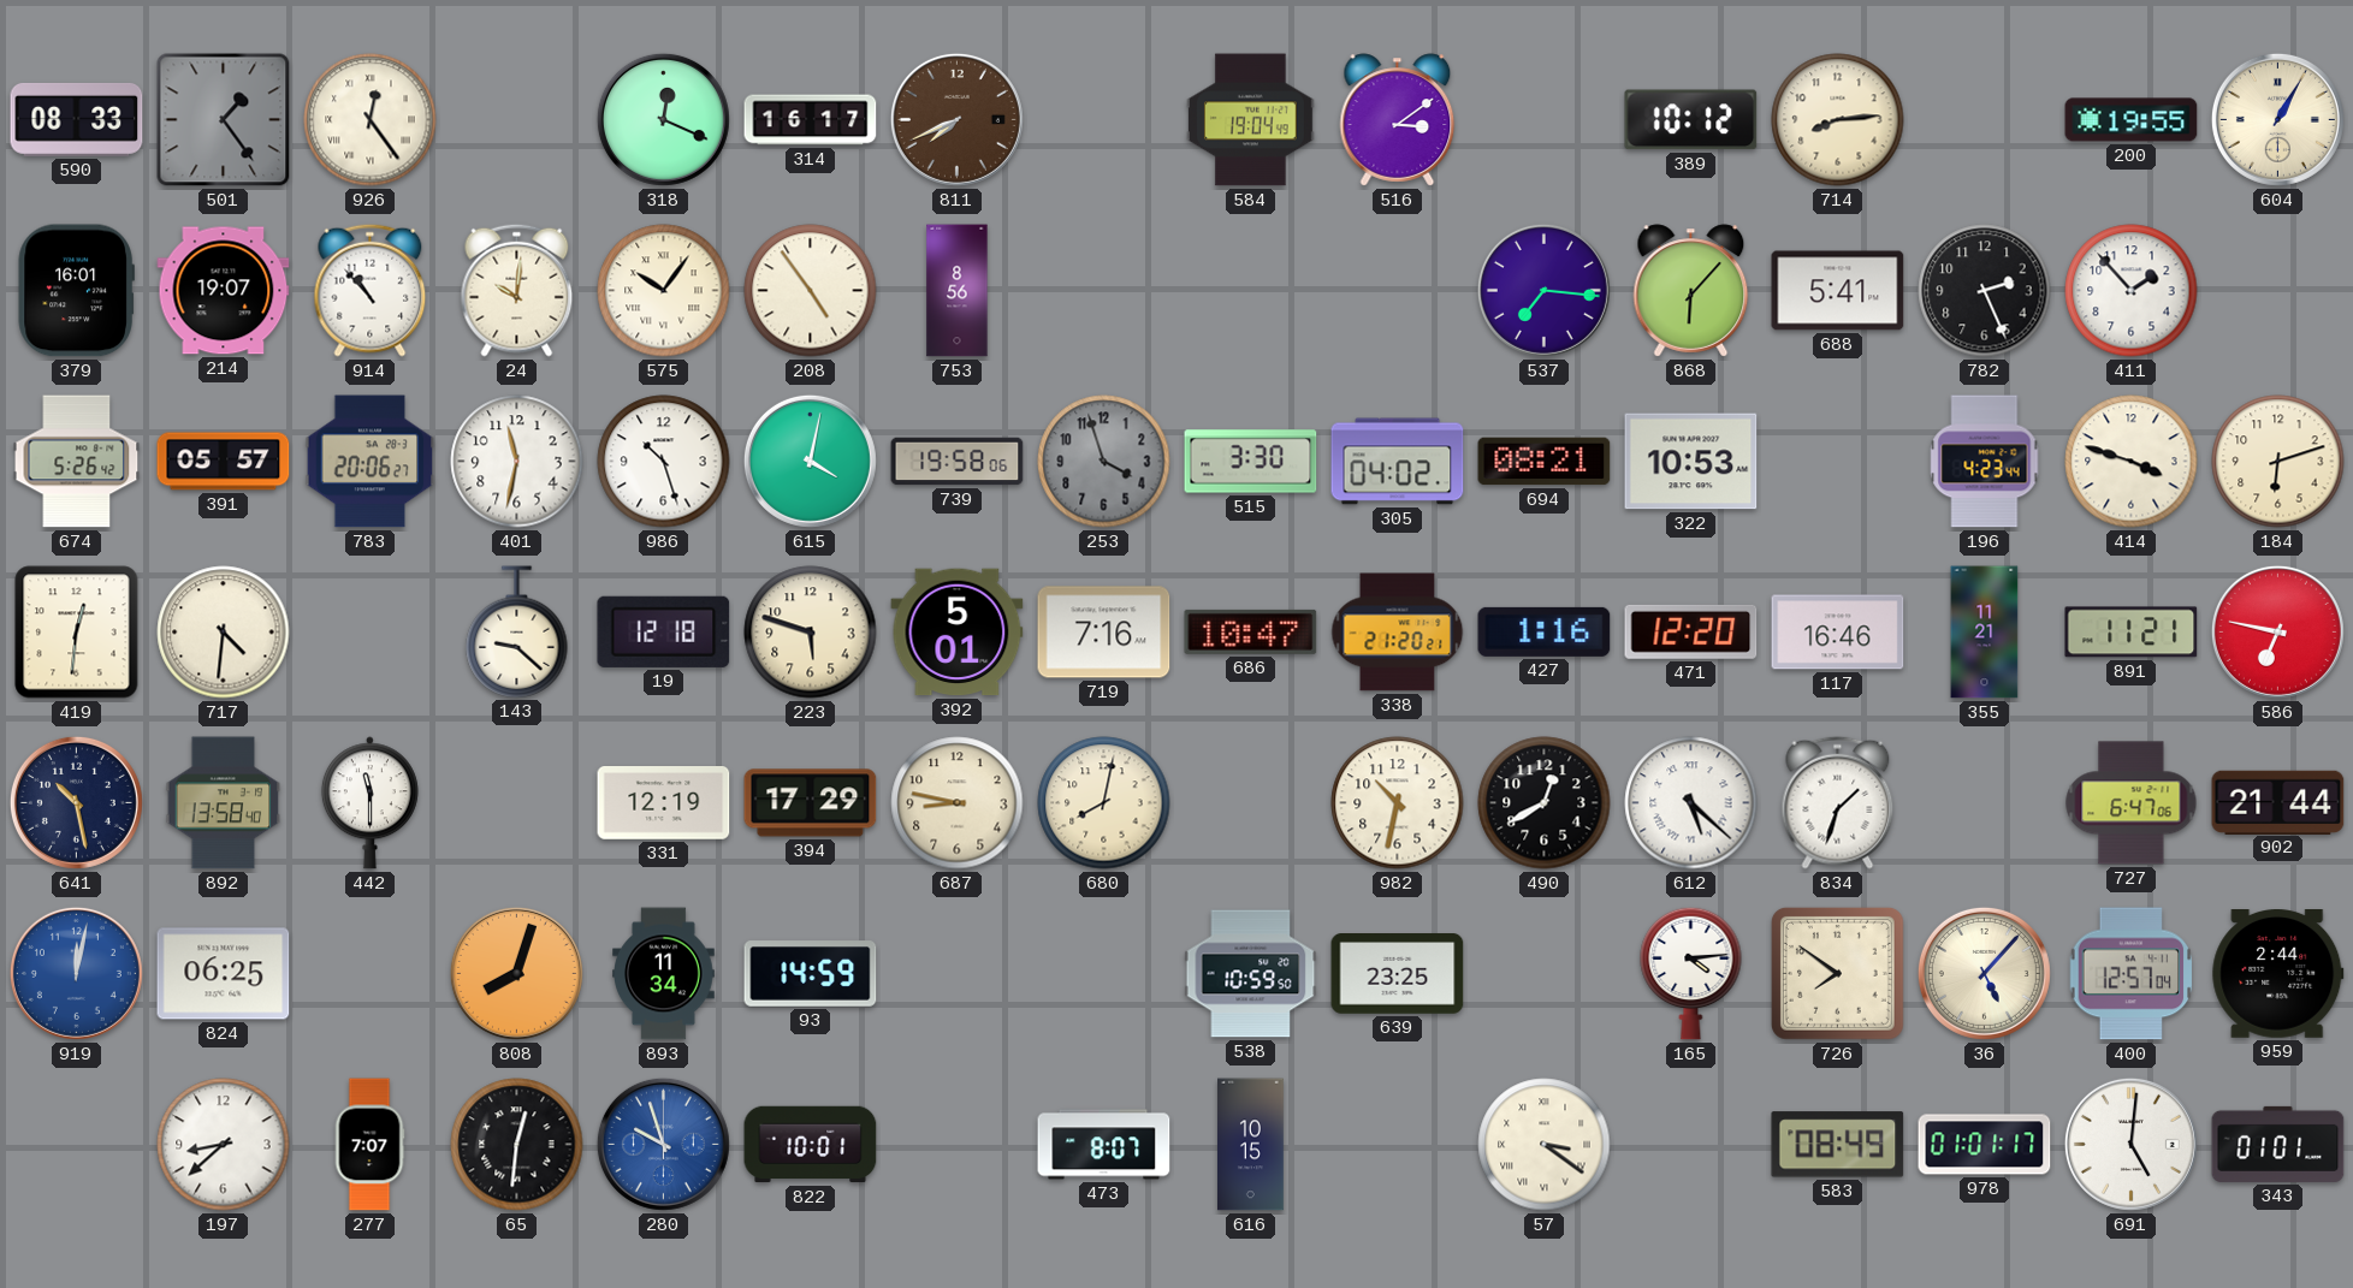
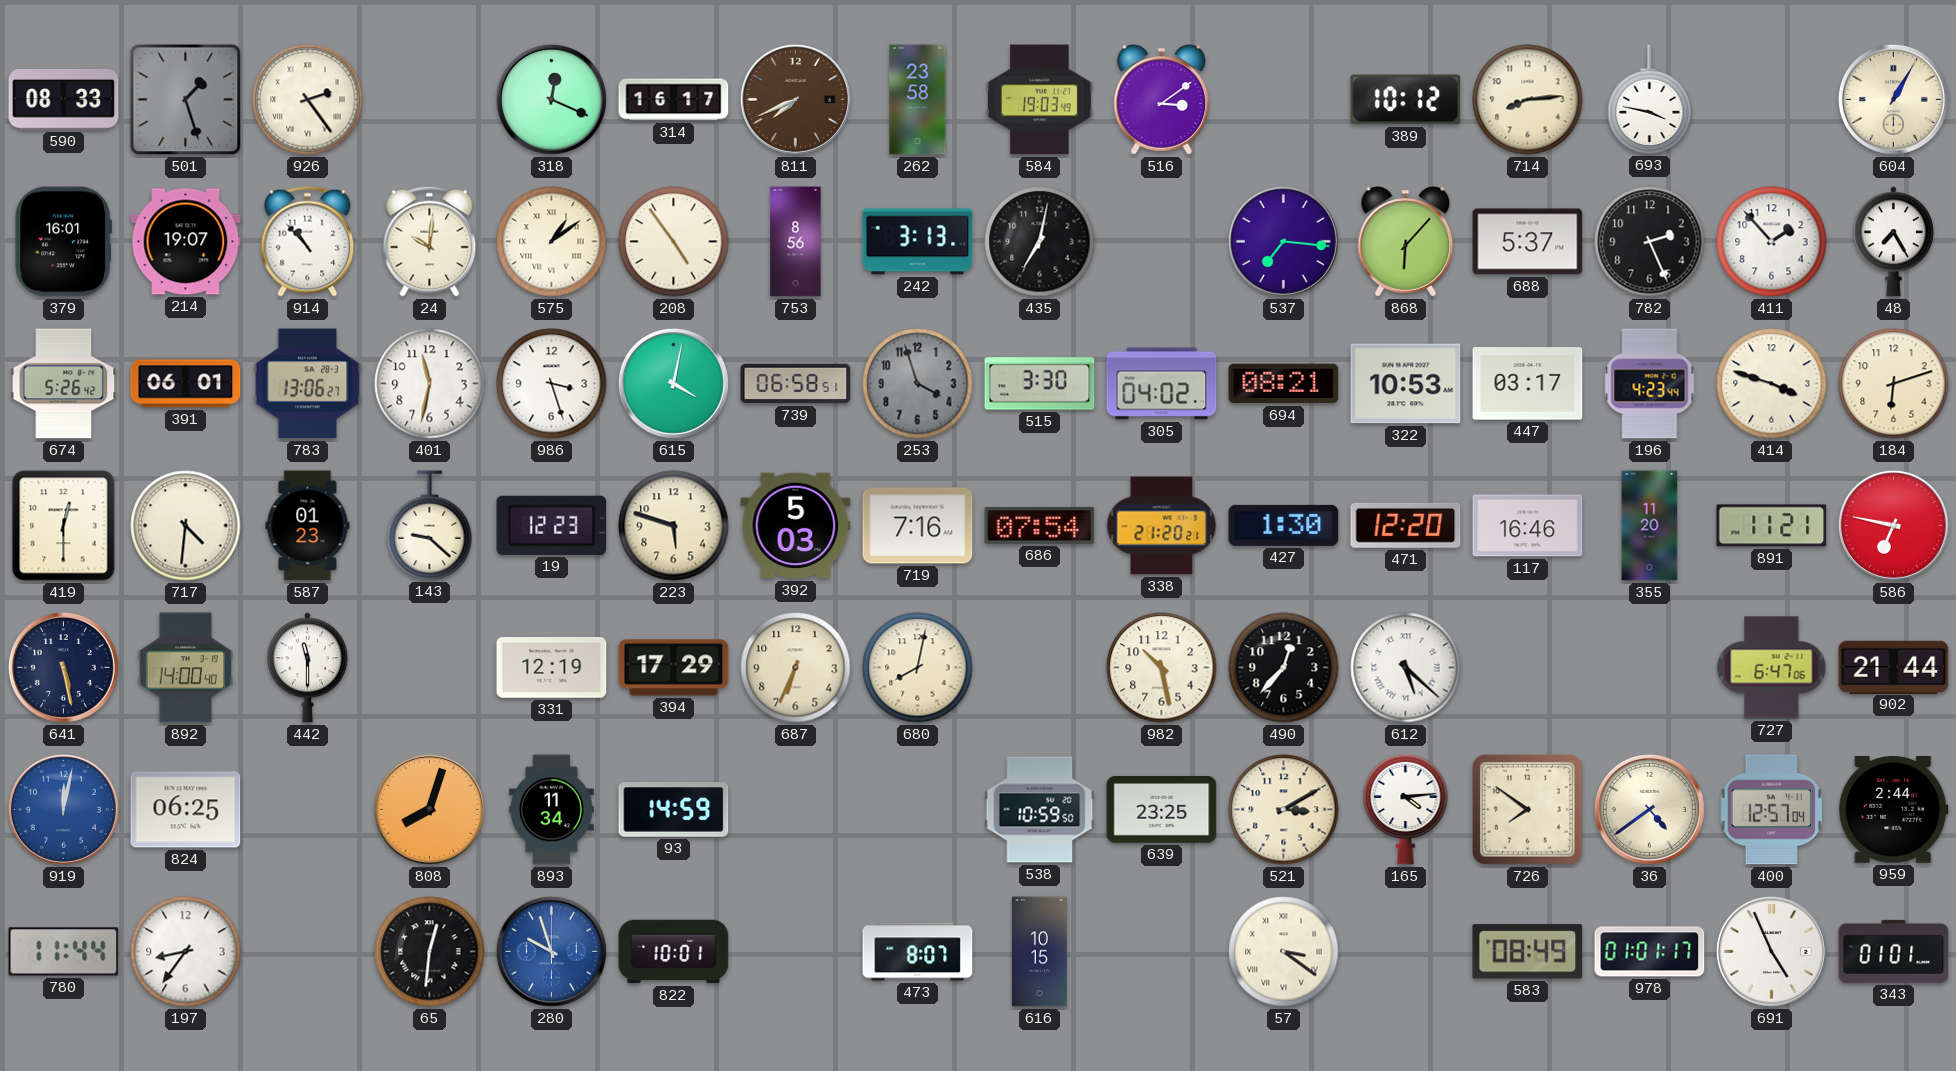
501: 1:24 -> 1:27 (186, 100)
926: 12:24 -> 2:24 (308, 100)
262: none -> 23:58 (918, 100)
584: 19:04 -> 19:03 (1040, 100)
693: none -> 3:47 (1650, 99)
200: 19:55 -> none (2132, 120)
575: 10:06 -> 1:09 (552, 242)
242: none -> 3:13 (918, 242)
435: none -> 7:02 (1040, 242)
688: 5:41 -> 5:37 (1528, 242)
48: none -> 7:25 (1893, 242)
391: 05:57 -> 06:01 (186, 384)
783: 20:06 -> 13:06 (308, 384)
986: 10:27 -> 3:27 (552, 384)
739: 19:58 -> 06:58 (796, 384)
447: none -> 03:17 (1528, 384)
419: 12:31 -> 12:30 (64, 526)
587: none -> 01:23 (308, 526)
19: 12:18 -> 12:23 (552, 525)
392: 5:01 -> 5:03 (796, 526)
686: 10:47 -> 07:54 (1040, 525)
427: 1:16 -> 1:30 (1284, 525)
355: 11:21 -> 11:20 (1650, 526)
641: 10:28 -> 5:28 (63, 667)
892: 13:58 -> 14:00 (186, 668)
687: 8:47 -> 6:34 (796, 668)
982: 10:32 -> 10:28 (1162, 668)
490: 12:40 -> 12:37 (1284, 668)
834: 1:33 -> none (1838, 802)
521: none -> 3:10 (1284, 810)
36: 5:07 -> 4:39 (1649, 809)
780: none -> 11:44 (64, 952)
197: 8:38 -> 8:36 (186, 952)
277: 7:07 -> none (369, 1145)
691: 5:01 -> 4:56 (1771, 951)
